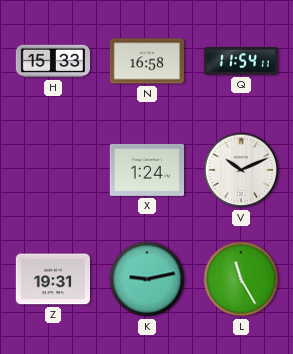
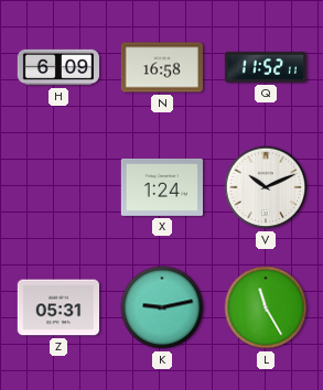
H: 15:33 -> 6:09 (57, 67)
Q: 11:54 -> 11:52 (265, 67)
Z: 19:31 -> 05:31 (57, 307)
